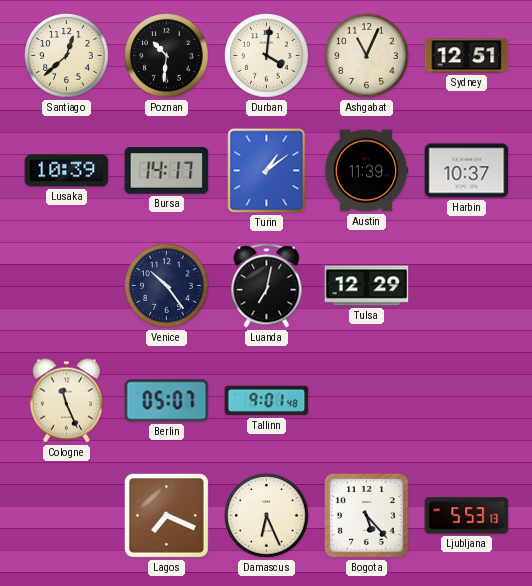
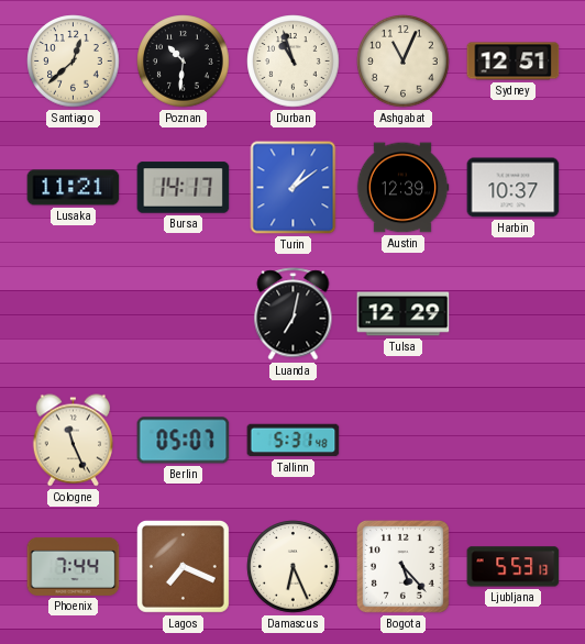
Durban: 4:01 -> 10:57 (294, 62)
Lusaka: 10:39 -> 11:21 (74, 188)
Austin: 11:39 -> 12:39 (402, 188)
Venice: 10:24 -> none (167, 286)
Tallinn: 9:01 -> 5:31 (294, 441)
Phoenix: none -> 7:44 (74, 566)
